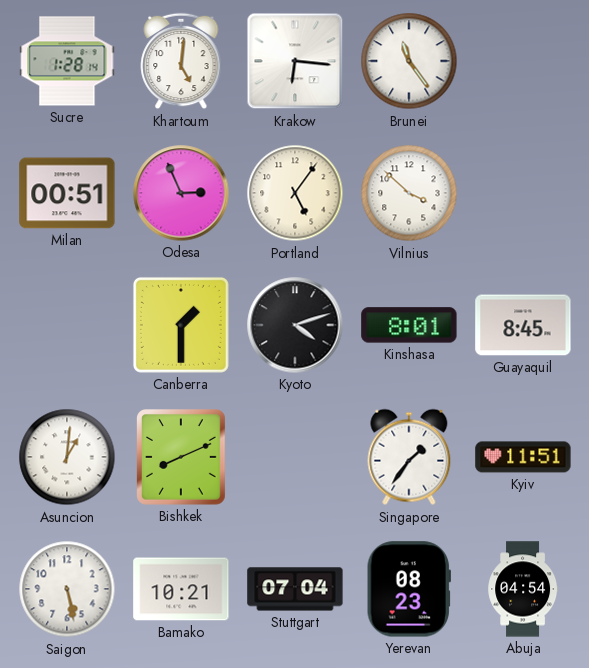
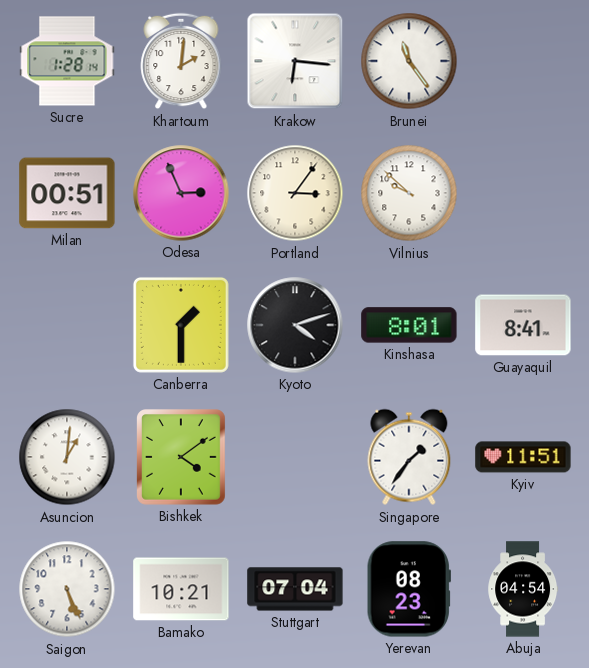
Khartoum: 5:01 -> 2:01 (181, 61)
Portland: 5:06 -> 3:06 (295, 193)
Vilnius: 3:52 -> 9:52 (409, 193)
Guayaquil: 8:45 -> 8:41 (523, 325)
Bishkek: 8:11 -> 4:09 (182, 458)
Saigon: 5:28 -> 5:26 (67, 589)
